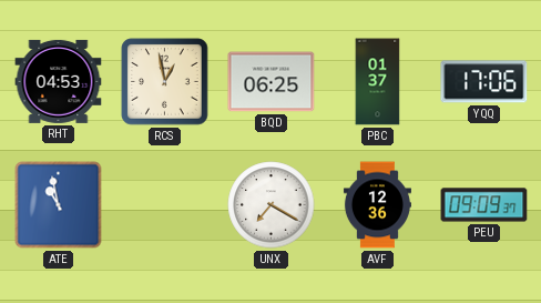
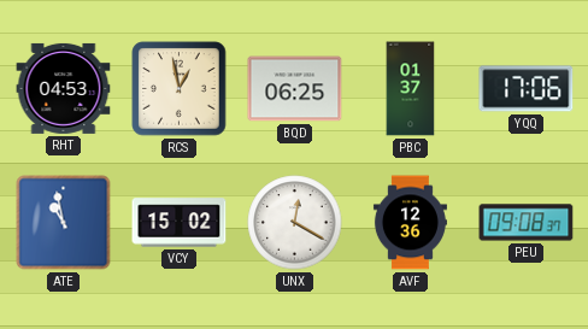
VCY: none -> 15:02 (180, 223)
UNX: 7:20 -> 12:20 (295, 223)
PEU: 09:09 -> 09:08 (527, 223)
